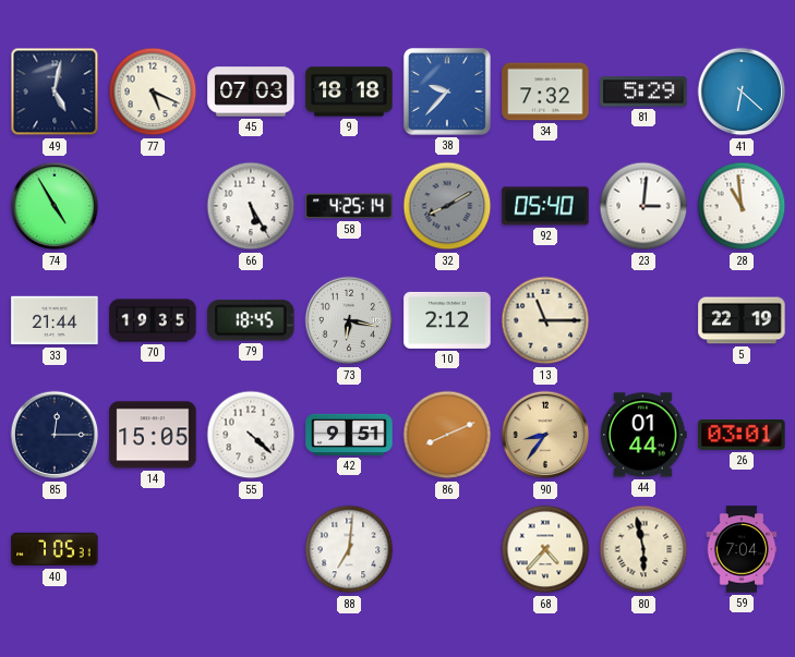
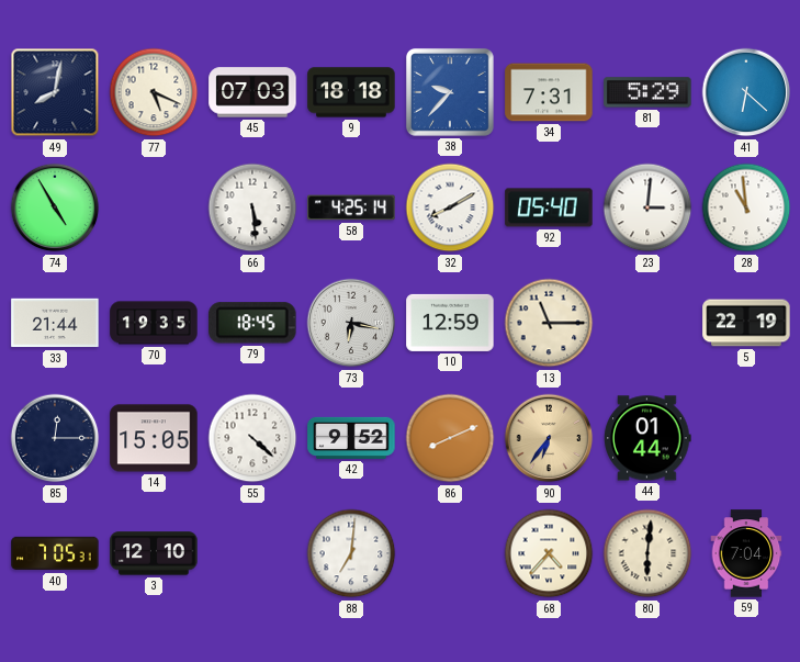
49: 5:02 -> 8:02 (55, 92)
34: 7:32 -> 7:31 (549, 92)
66: 5:25 -> 5:29 (252, 207)
32 dial: grey -> white (450, 207)
10: 2:12 -> 12:59 (450, 323)
42: 9:51 -> 9:52 (351, 438)
90: 8:36 -> 6:36 (549, 438)
26: 03:01 -> none (742, 436)
3: none -> 12:10 (154, 553)
80: 5:58 -> 6:01 (647, 553)
